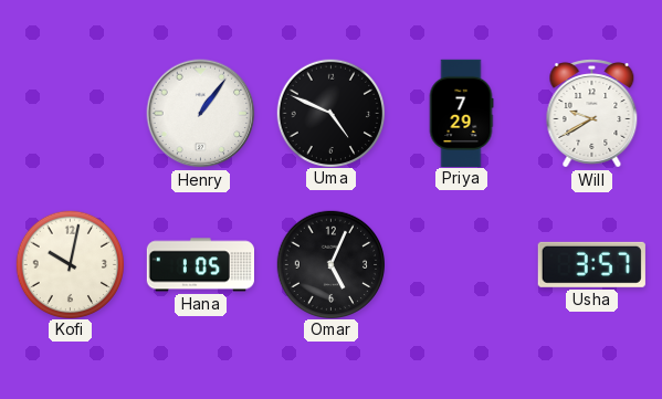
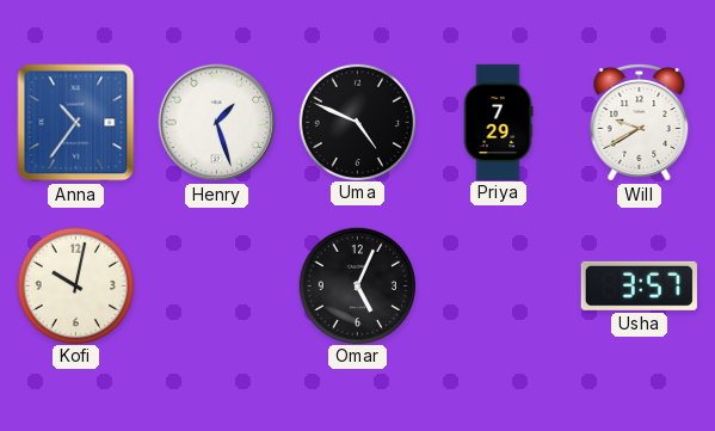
Anna: none -> 10:36 (76, 123)
Henry: 1:06 -> 1:27 (217, 123)
Hana: 1:05 -> none (200, 265)
